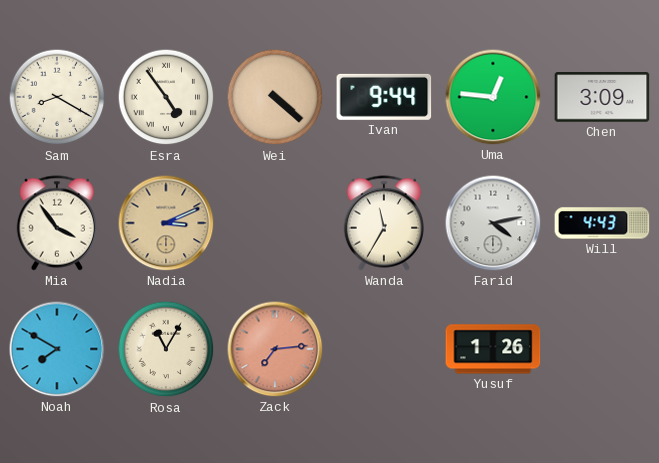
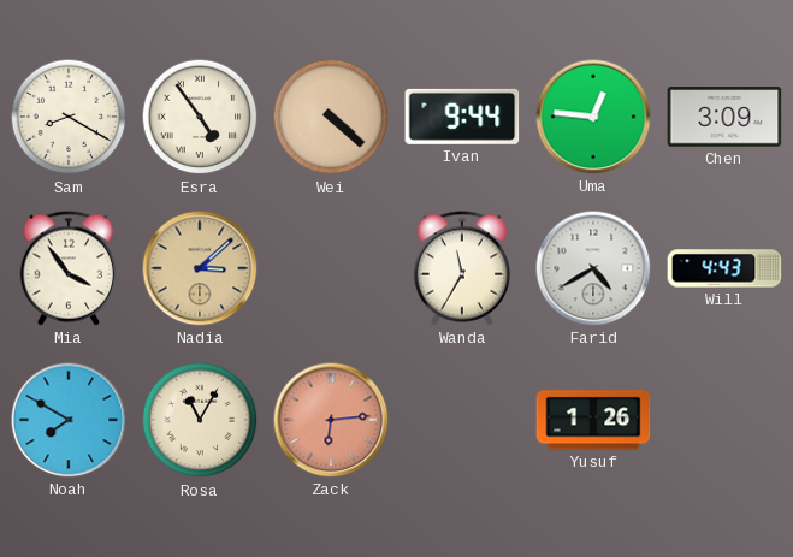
Nadia: 3:11 -> 3:08 (200, 268)
Farid: 4:13 -> 4:40 (593, 268)
Zack: 7:14 -> 6:14 (331, 420)
